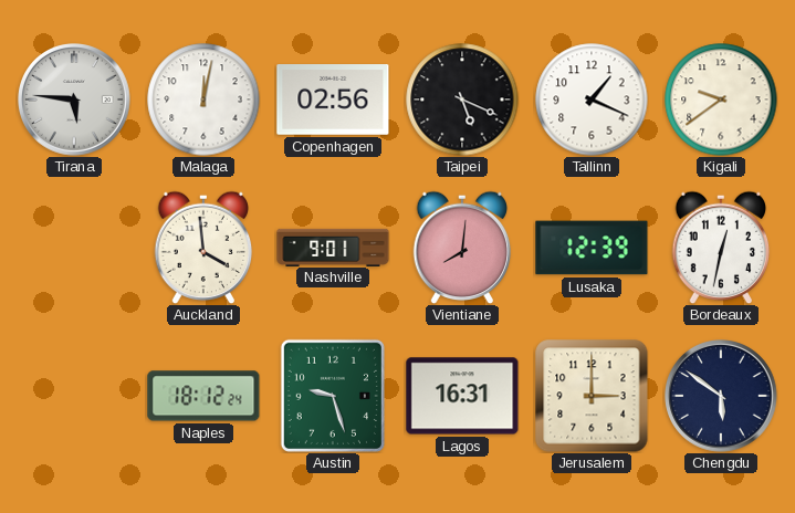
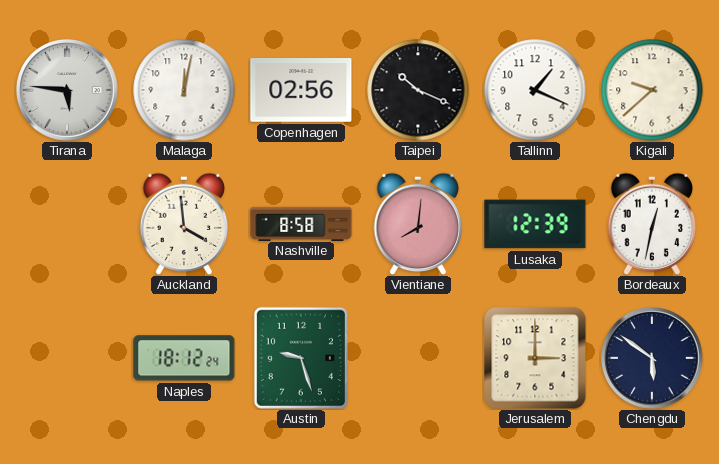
Taipei: 5:19 -> 10:19 (418, 90)
Kigali: 9:39 -> 9:38 (652, 90)
Nashville: 9:01 -> 8:58 (301, 223)
Lagos: 16:31 -> none (462, 396)
